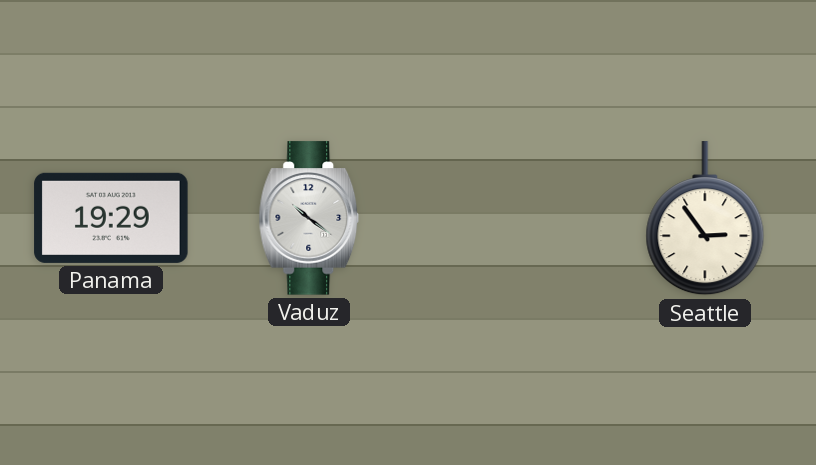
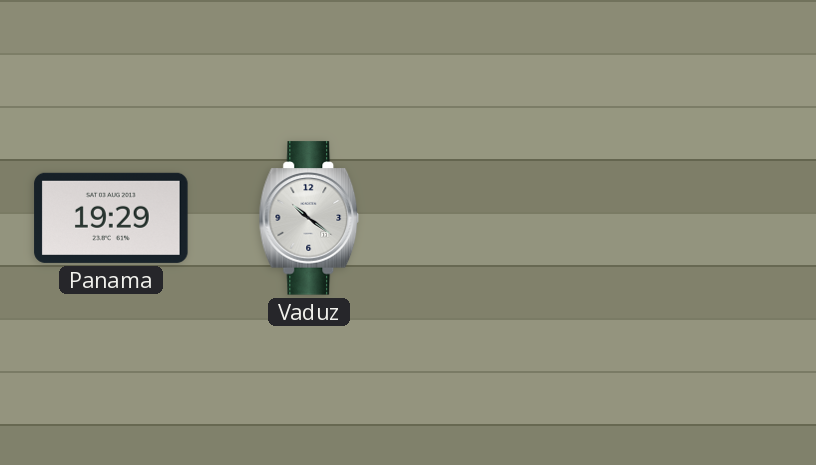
Seattle: 2:54 -> none (705, 219)
